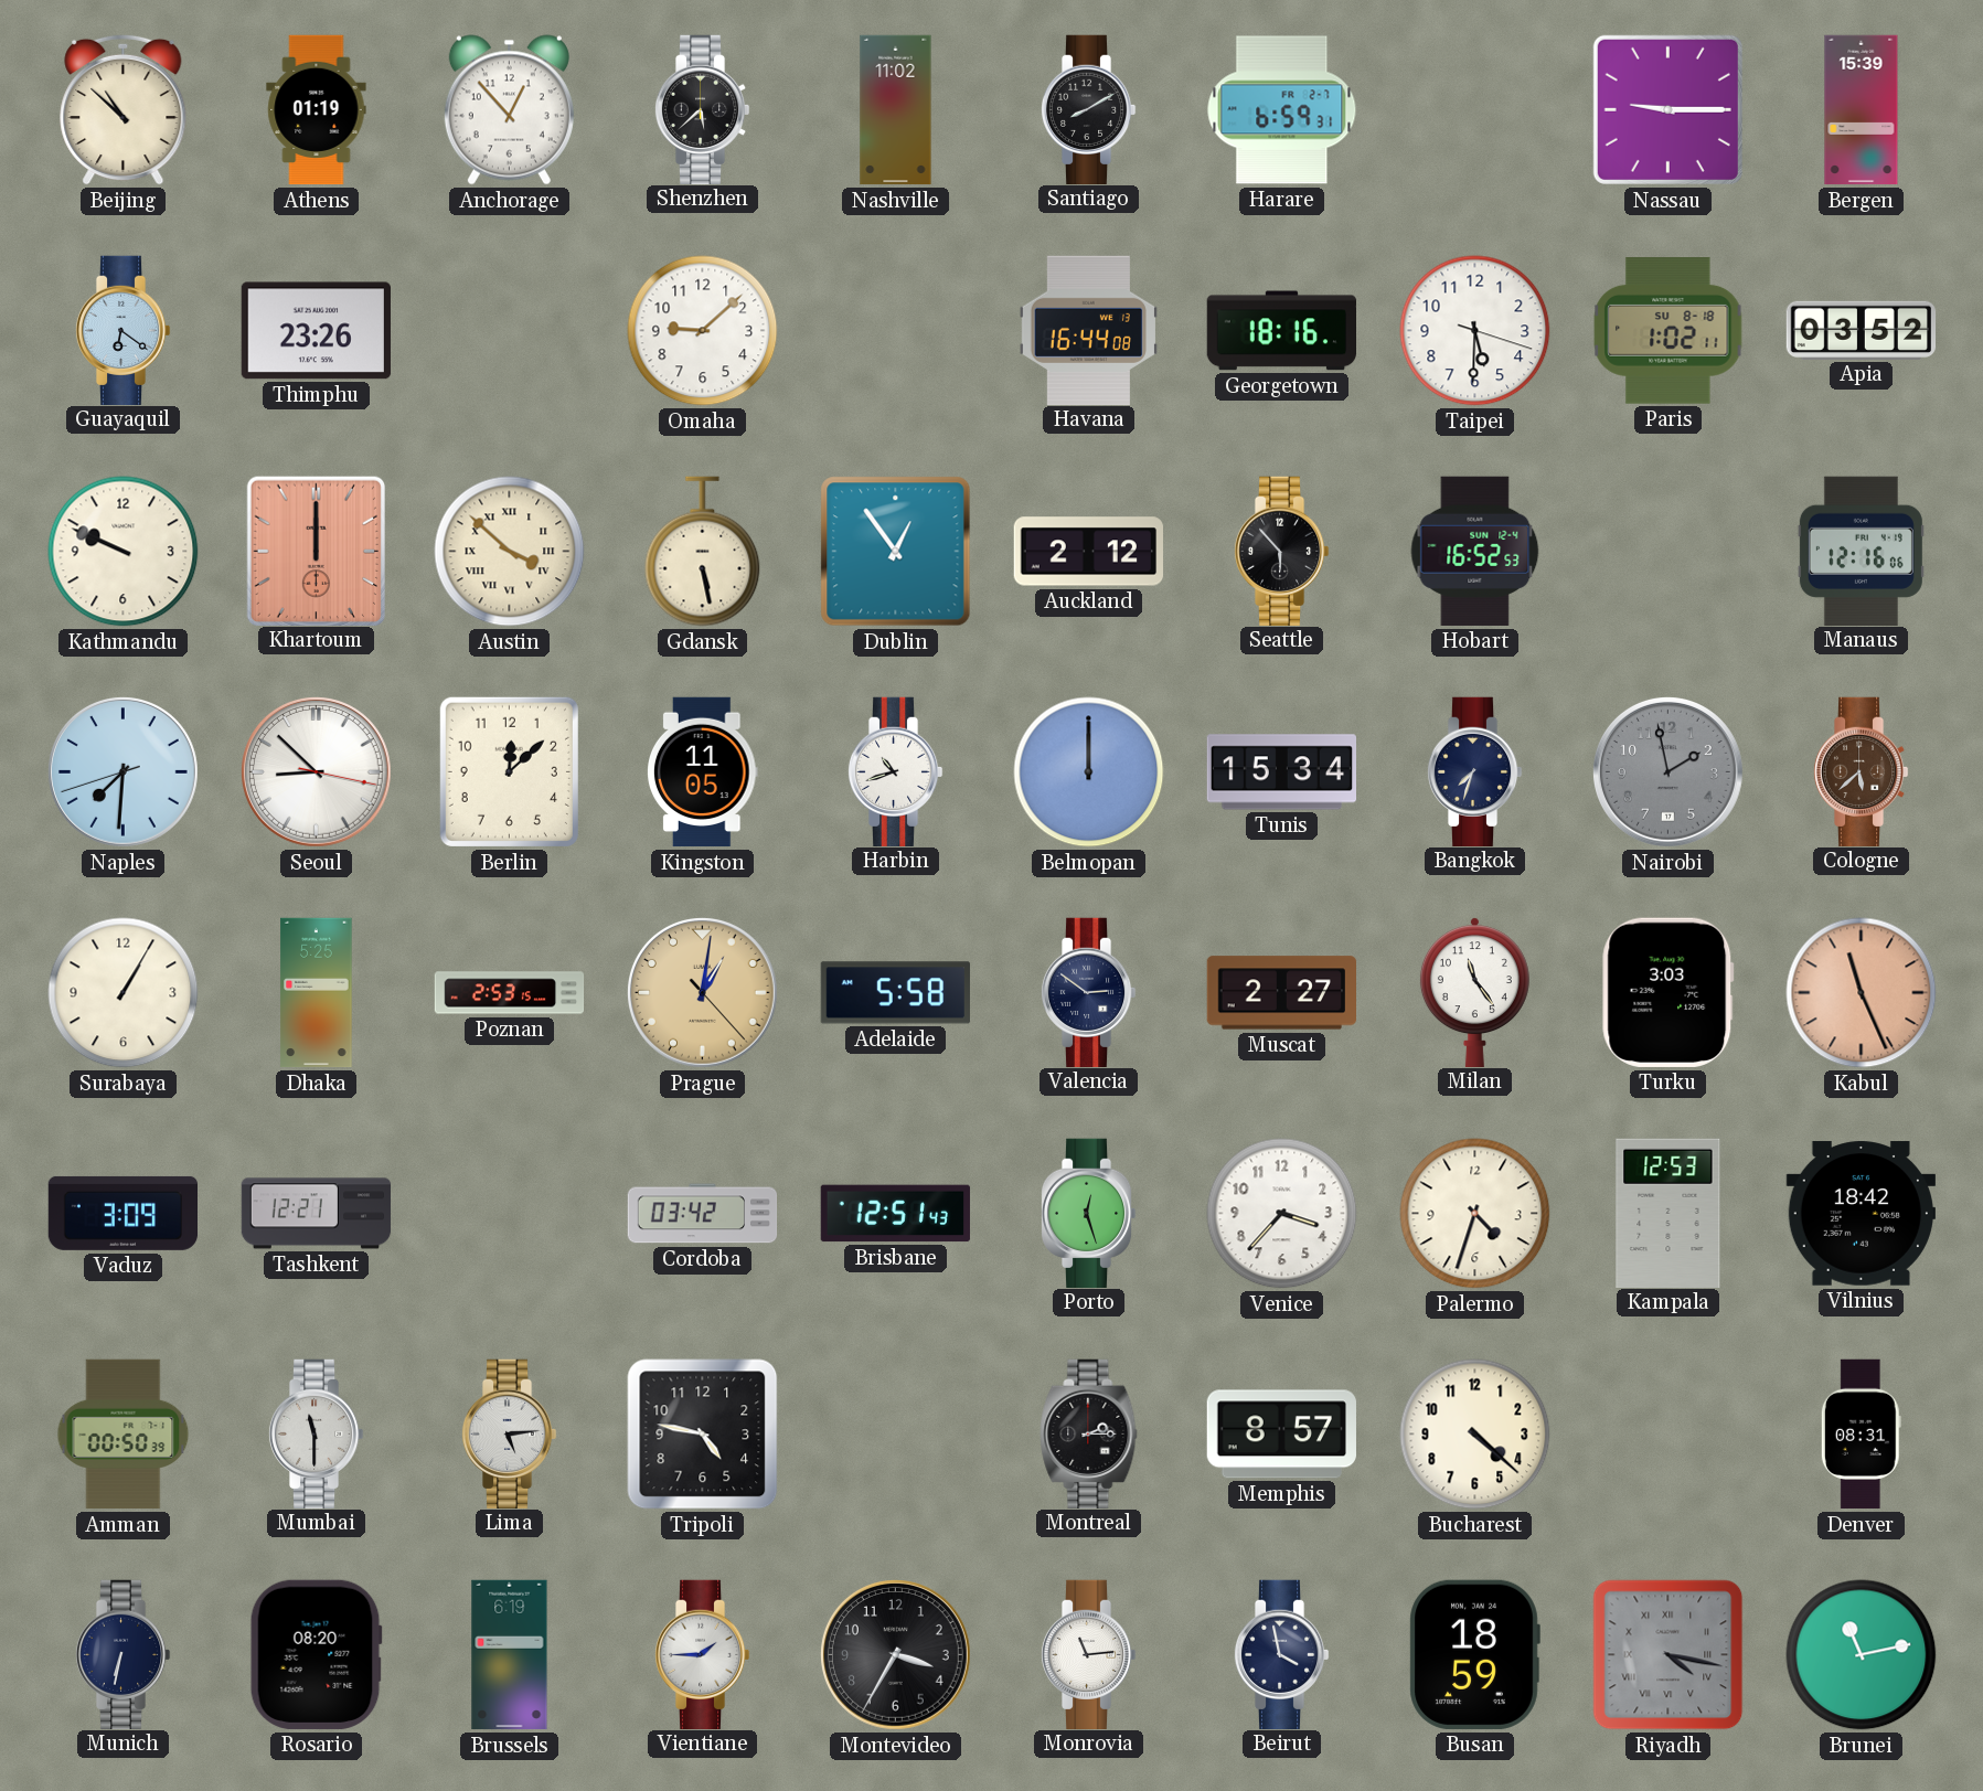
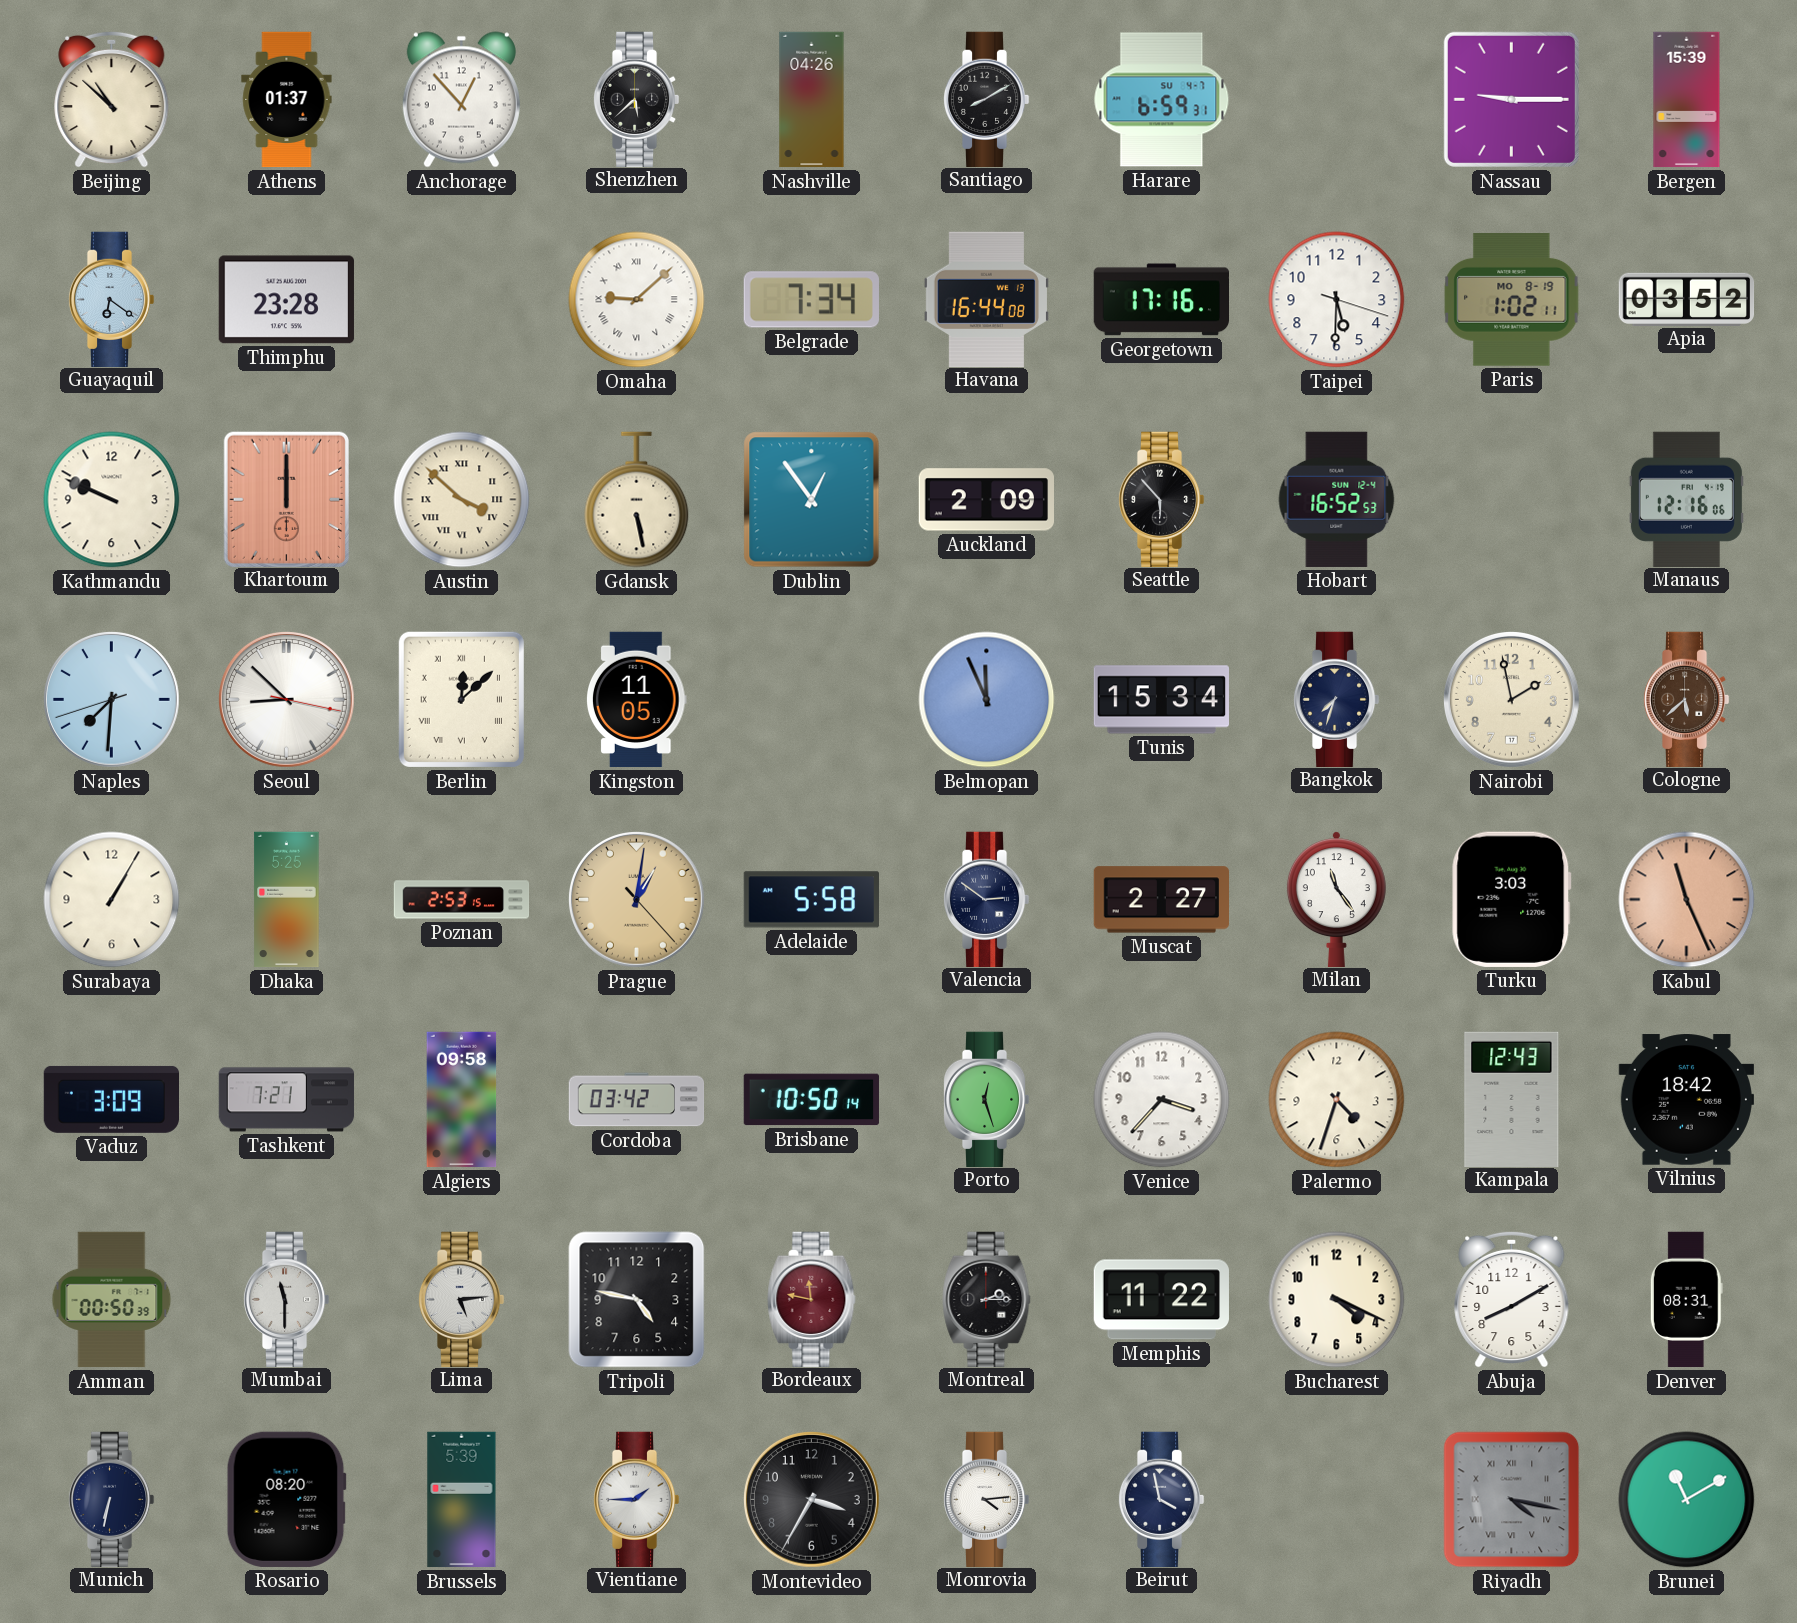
Athens: 01:19 -> 01:37 (287, 100)
Nashville: 11:02 -> 04:26 (812, 100)
Harare date: FR 2-7 -> SU 4-7 (1162, 100)
Thimphu: 23:26 -> 23:28 (286, 300)
Omaha numerals: Arabic -> Roman (637, 300)
Belgrade: none -> 7:34 (811, 300)
Georgetown: 18:16 -> 17:16 (1161, 300)
Paris date: SU 8-18 -> MO 8-19 (1512, 300)
Auckland: 2:12 -> 2:09 (986, 500)
Berlin numerals: Arabic -> Roman (461, 699)
Harbin: 10:42 -> none (895, 771)
Belmopan: 12:00 -> 11:56 (987, 700)
Nairobi dial: grey -> cream (1512, 699)
Tashkent: 12:21 -> 7:21 (287, 1100)
Algiers: none -> 09:58 (462, 1100)
Brisbane: 12:51 -> 10:50 (811, 1100)
Kampala: 12:53 -> 12:43 (1512, 1099)
Bordeaux: none -> 11:47 (812, 1299)
Memphis: 8:57 -> 11:22 (1161, 1300)
Bucharest: 4:22 -> 4:19 (1337, 1300)
Abuja: none -> 8:10 (1512, 1299)
Brussels: 6:19 -> 5:39 (462, 1500)
Monrovia: 11:14 -> 4:14 (986, 1499)
Busan: 18:59 -> none (1474, 1654)
Brunei: 11:13 -> 11:10 (1687, 1500)
